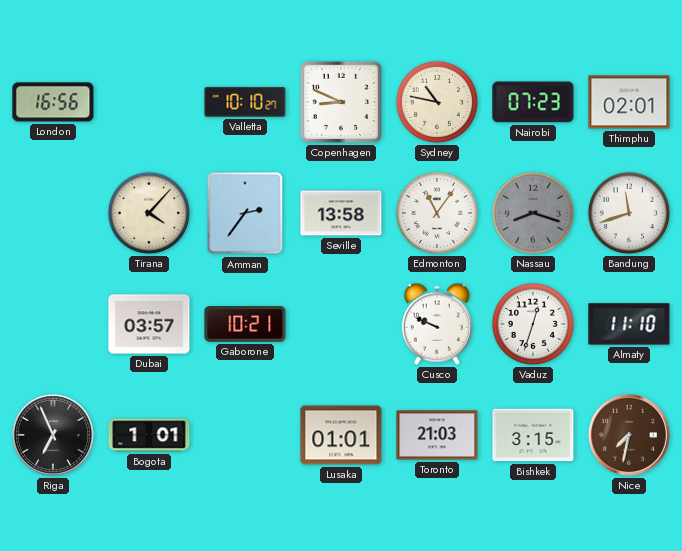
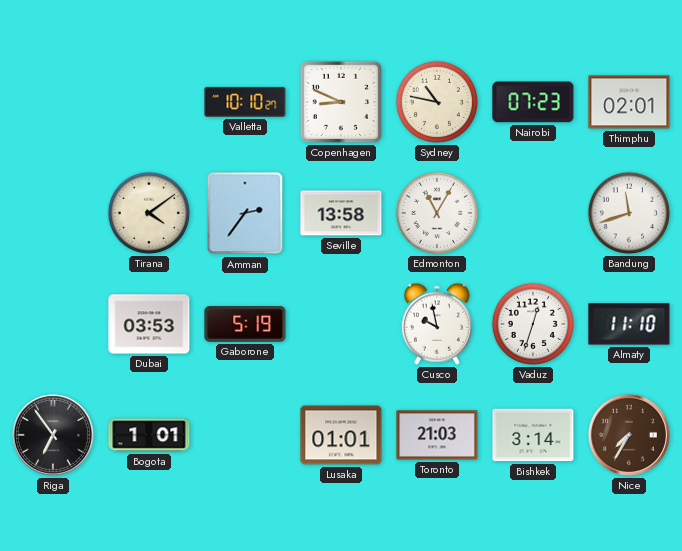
London: 16:56 -> none (53, 102)
Tirana: 4:07 -> 4:09 (149, 213)
Edmonton: 11:06 -> 11:05 (437, 213)
Nassau: 8:18 -> none (533, 213)
Dubai: 03:57 -> 03:53 (149, 324)
Gaborone: 10:21 -> 5:19 (245, 324)
Cusco: 9:49 -> 9:58 (437, 324)
Riga: 6:56 -> 6:54 (53, 435)
Bishkek: 3:15 -> 3:14 (533, 435)
Nice: 7:32 -> 7:35 (629, 435)
